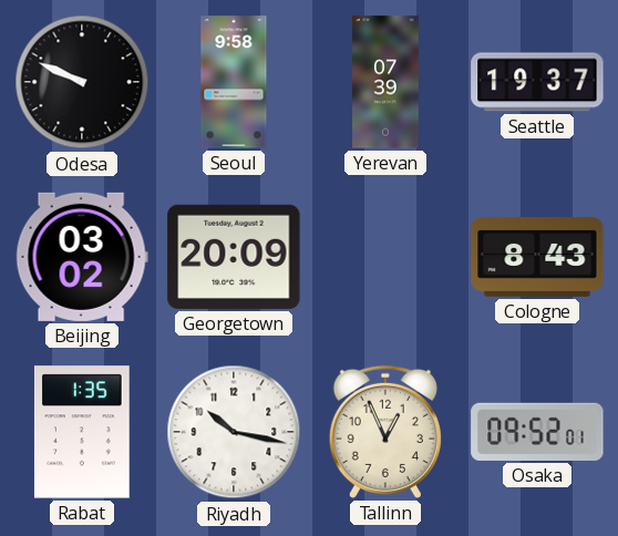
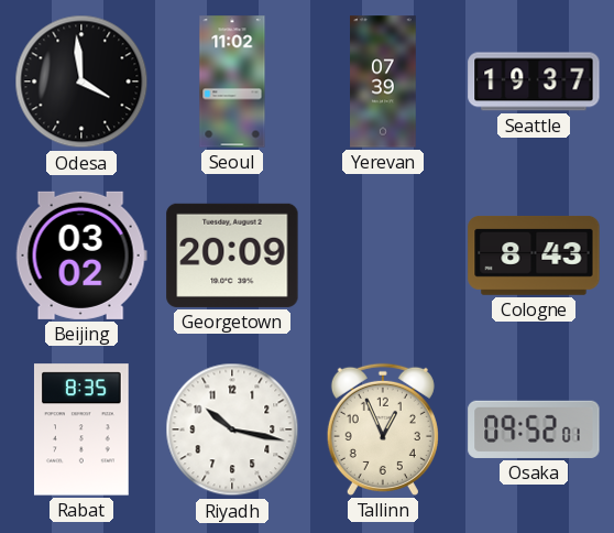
Odesa: 9:49 -> 3:59 (81, 81)
Seoul: 9:58 -> 11:02 (232, 81)
Rabat: 1:35 -> 8:35 (81, 429)
